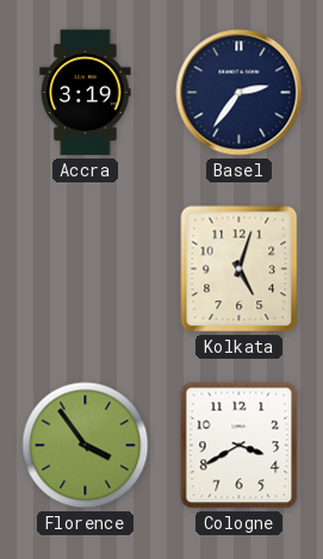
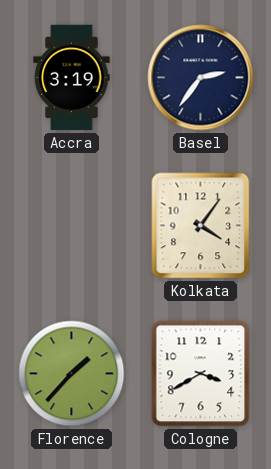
Kolkata: 5:03 -> 4:06 (201, 226)
Florence: 3:54 -> 1:37 (72, 374)
